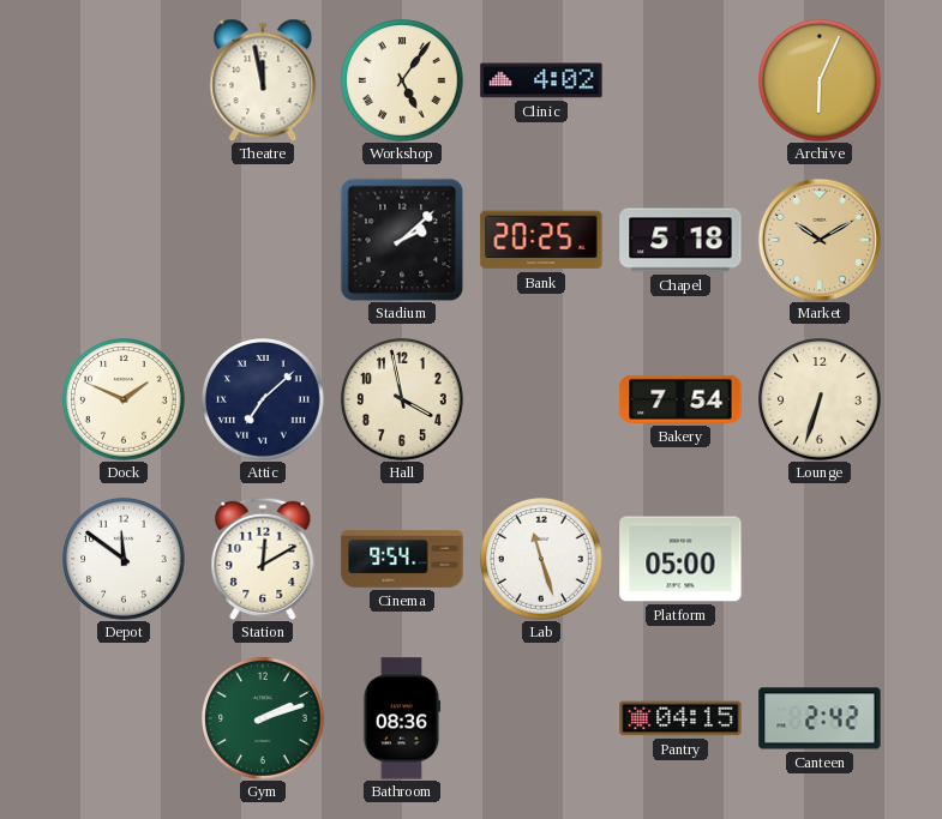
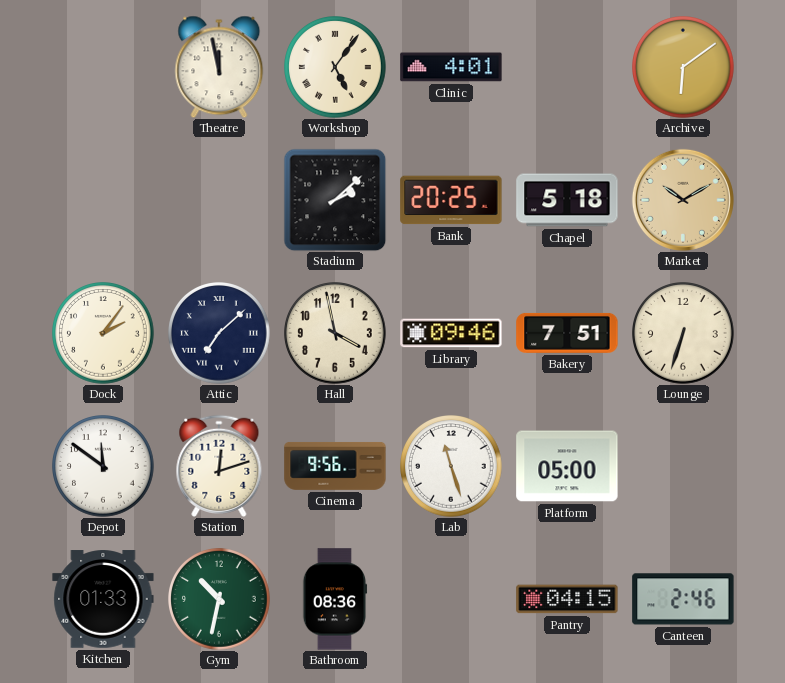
Clinic: 4:02 -> 4:01 (451, 67)
Archive: 6:04 -> 6:09 (684, 68)
Dock: 1:49 -> 2:06 (104, 334)
Library: none -> 09:46 (451, 333)
Bakery: 7:54 -> 7:51 (567, 333)
Station: 12:10 -> 12:12 (219, 466)
Cinema: 9:54 -> 9:56 (335, 466)
Kitchen: none -> 01:33 (103, 599)
Gym: 2:12 -> 10:32 (220, 600)
Canteen: 2:42 -> 2:46 (683, 599)
